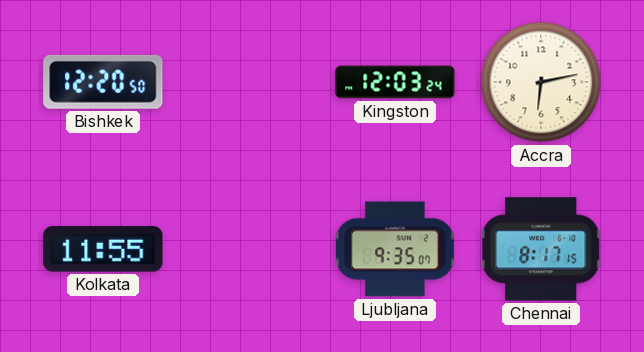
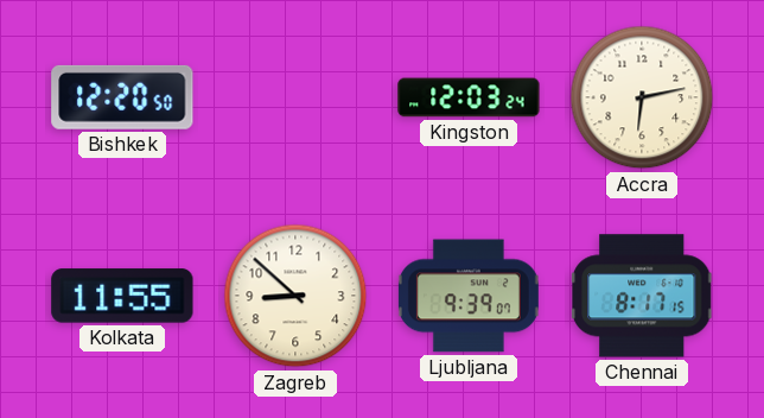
Zagreb: none -> 8:52 (295, 296)
Ljubljana: 9:35 -> 9:39 (469, 296)
